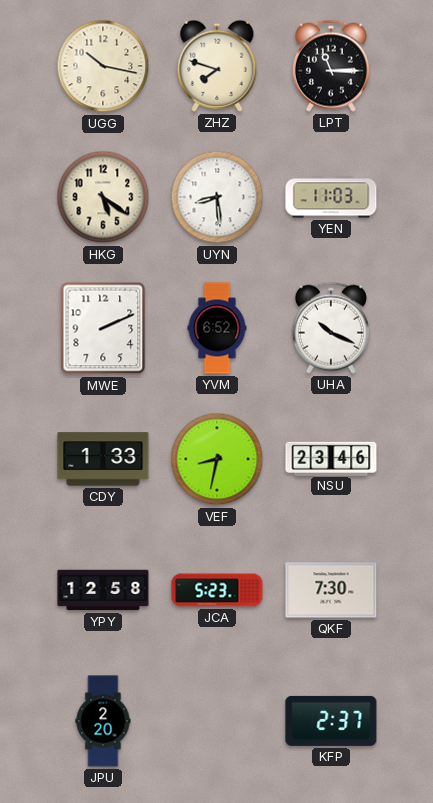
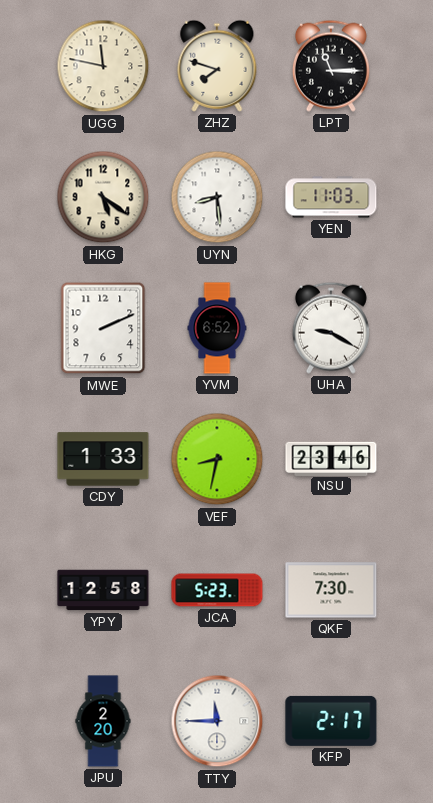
UGG: 10:17 -> 11:47 (103, 66)
UHA: 10:19 -> 9:20 (331, 328)
TTY: none -> 11:45 (217, 721)
KFP: 2:37 -> 2:17 (331, 721)
